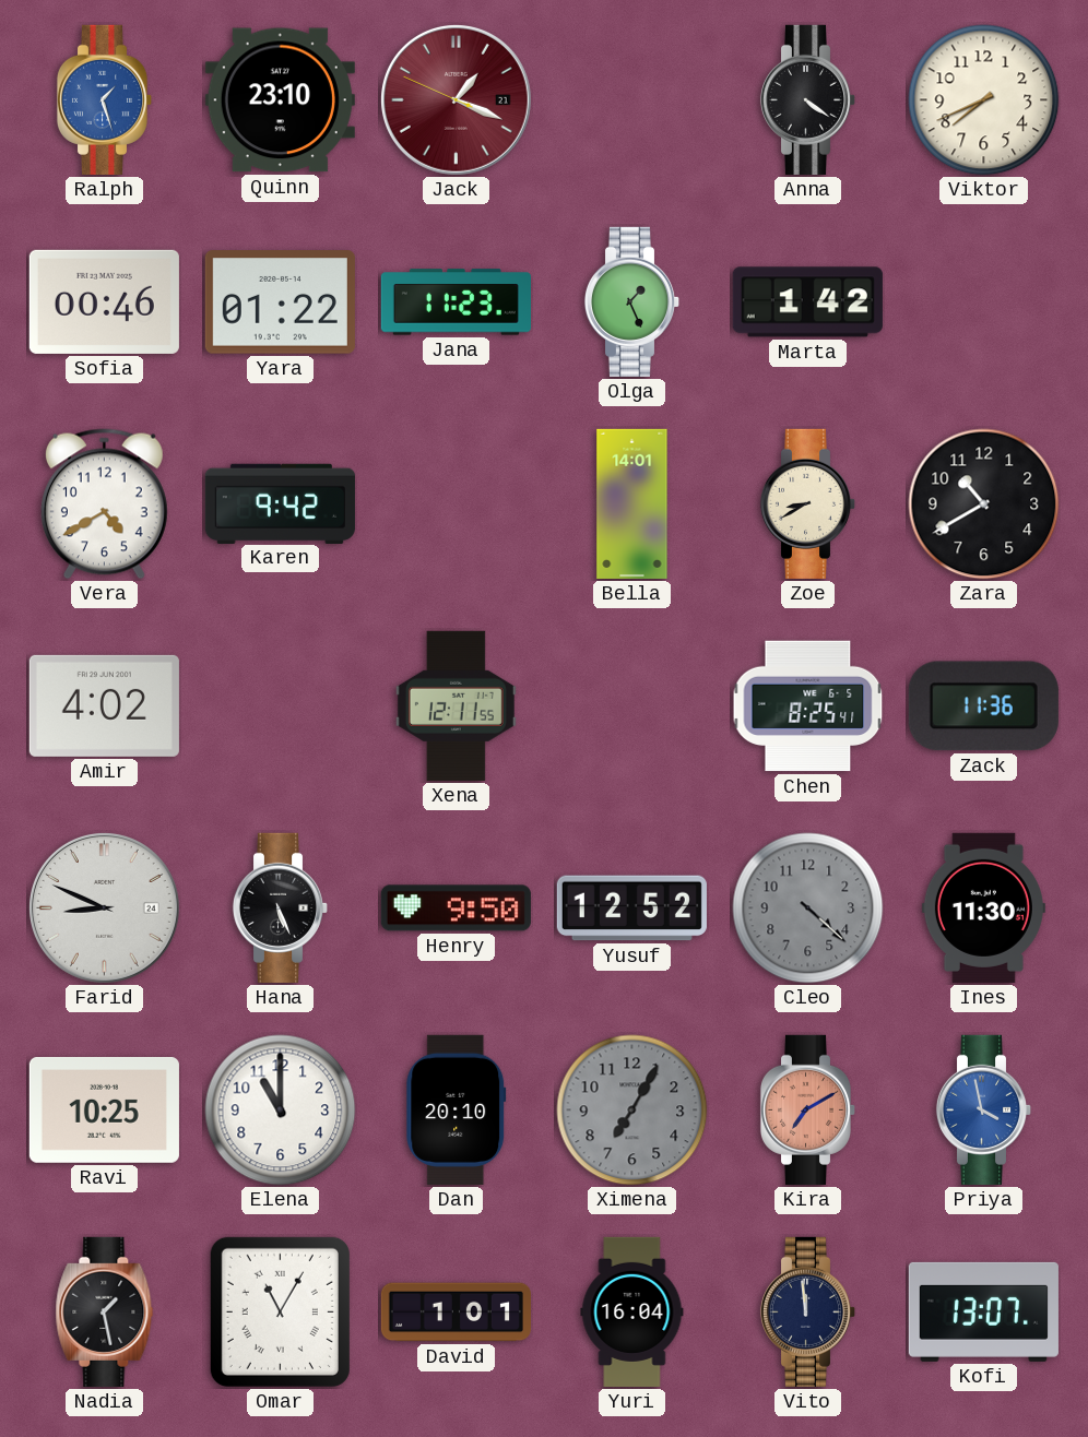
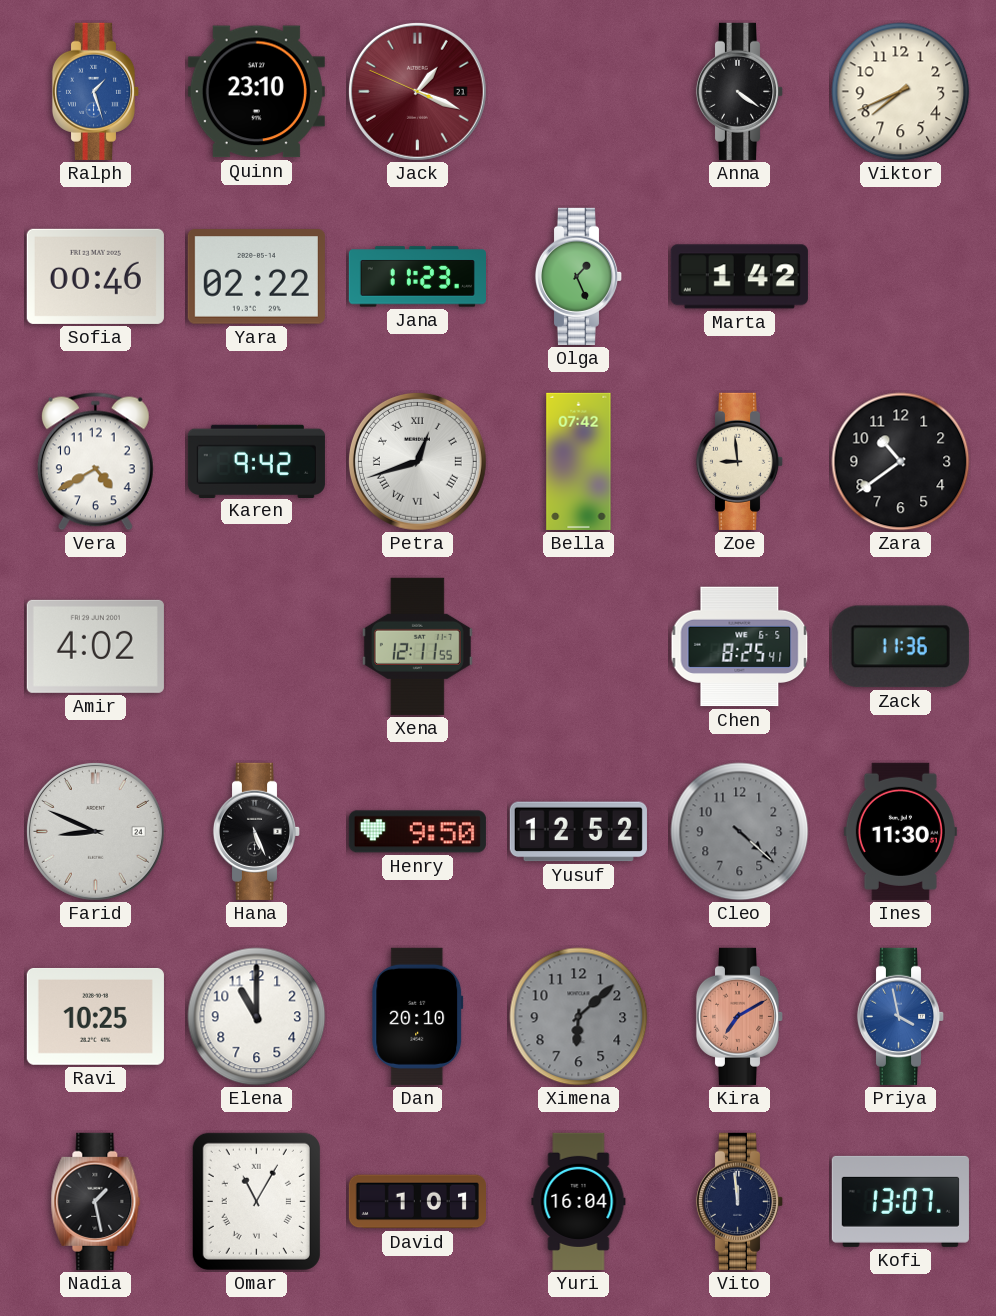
Yara: 01:22 -> 02:22 (256, 277)
Petra: none -> 12:42 (417, 461)
Bella: 14:01 -> 07:42 (579, 461)
Zoe: 8:40 -> 8:59 (740, 461)
Zara: 10:40 -> 10:39 (901, 462)
Ximena: 7:05 -> 6:08 (579, 1017)
